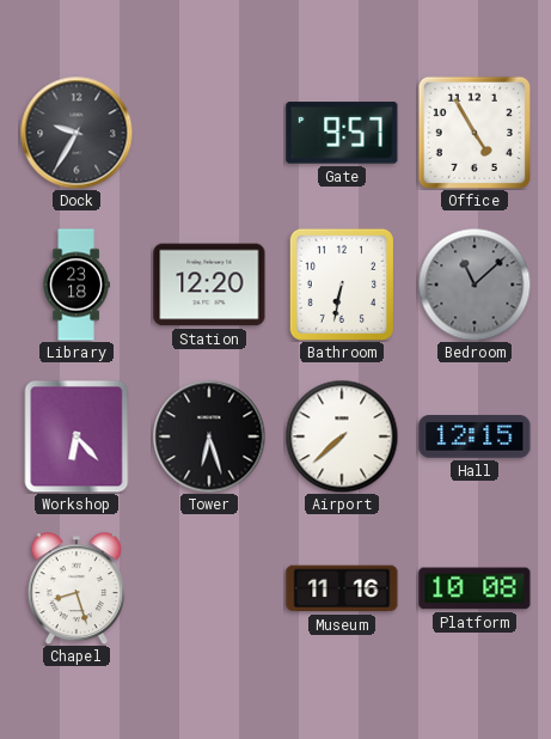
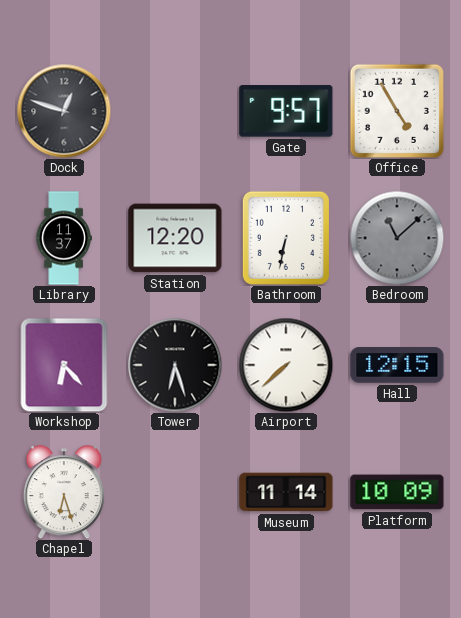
Dock: 9:35 -> 12:48 (64, 111)
Library: 23:18 -> 11:37 (64, 238)
Chapel: 8:27 -> 6:27 (64, 492)
Museum: 11:16 -> 11:14 (286, 492)
Platform: 10:08 -> 10:09 (397, 492)
